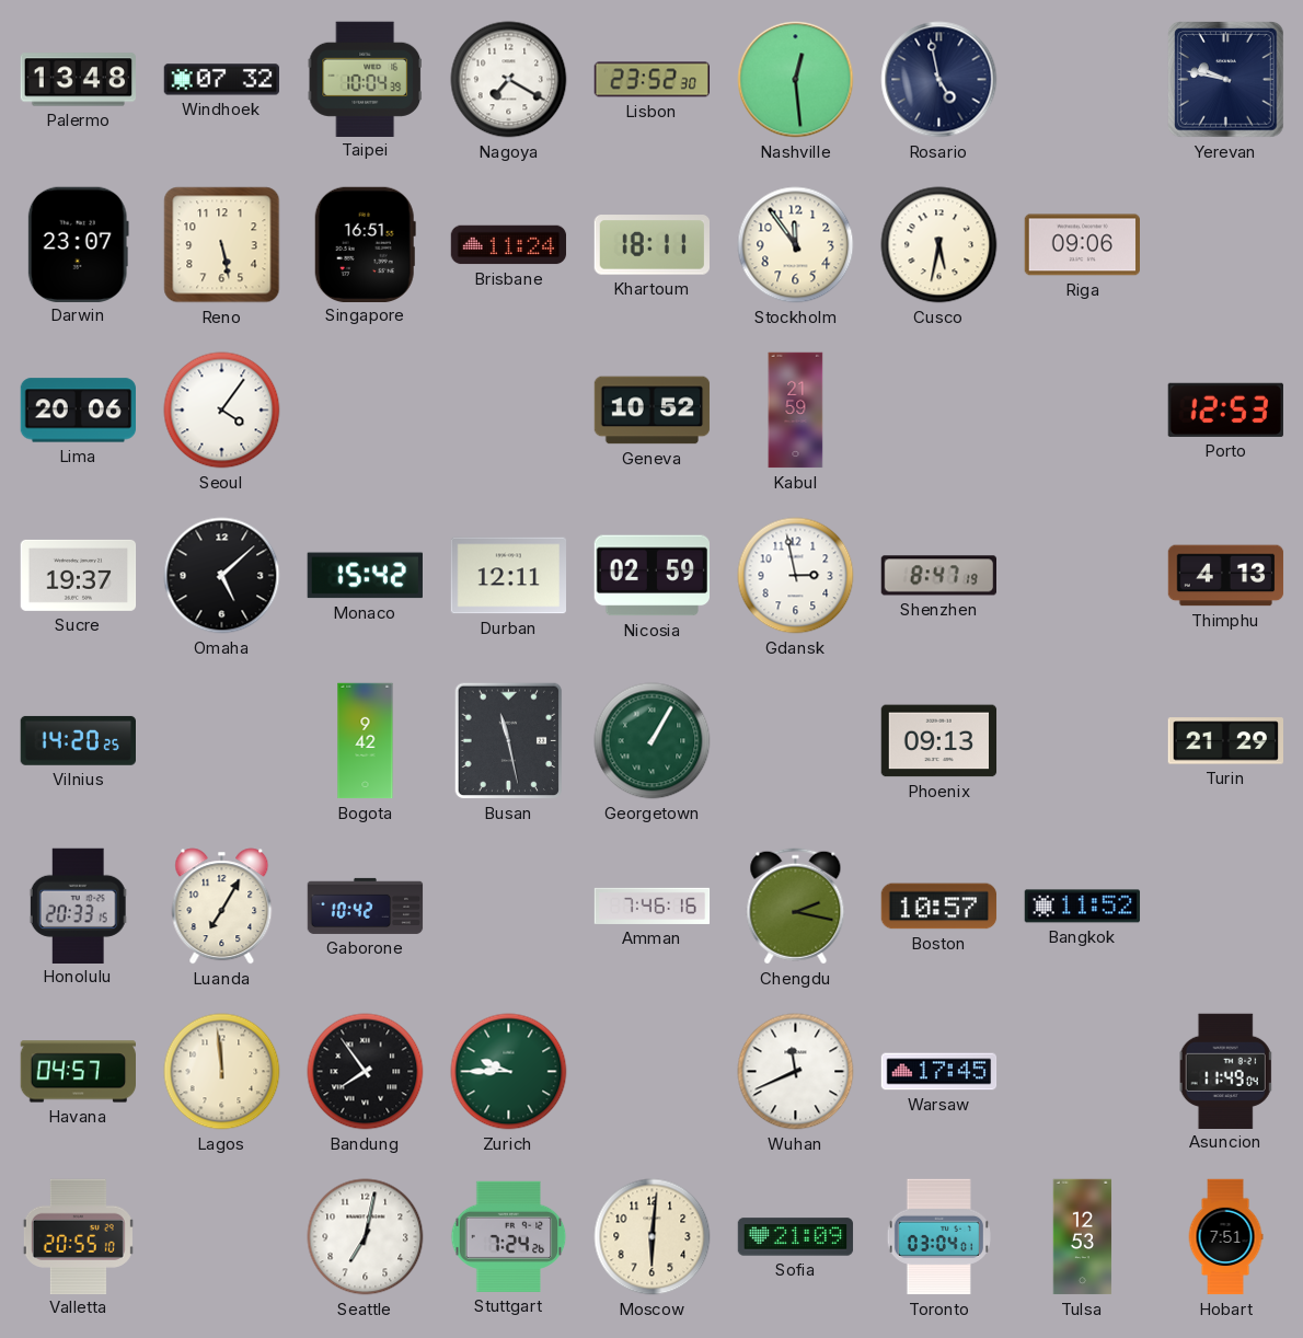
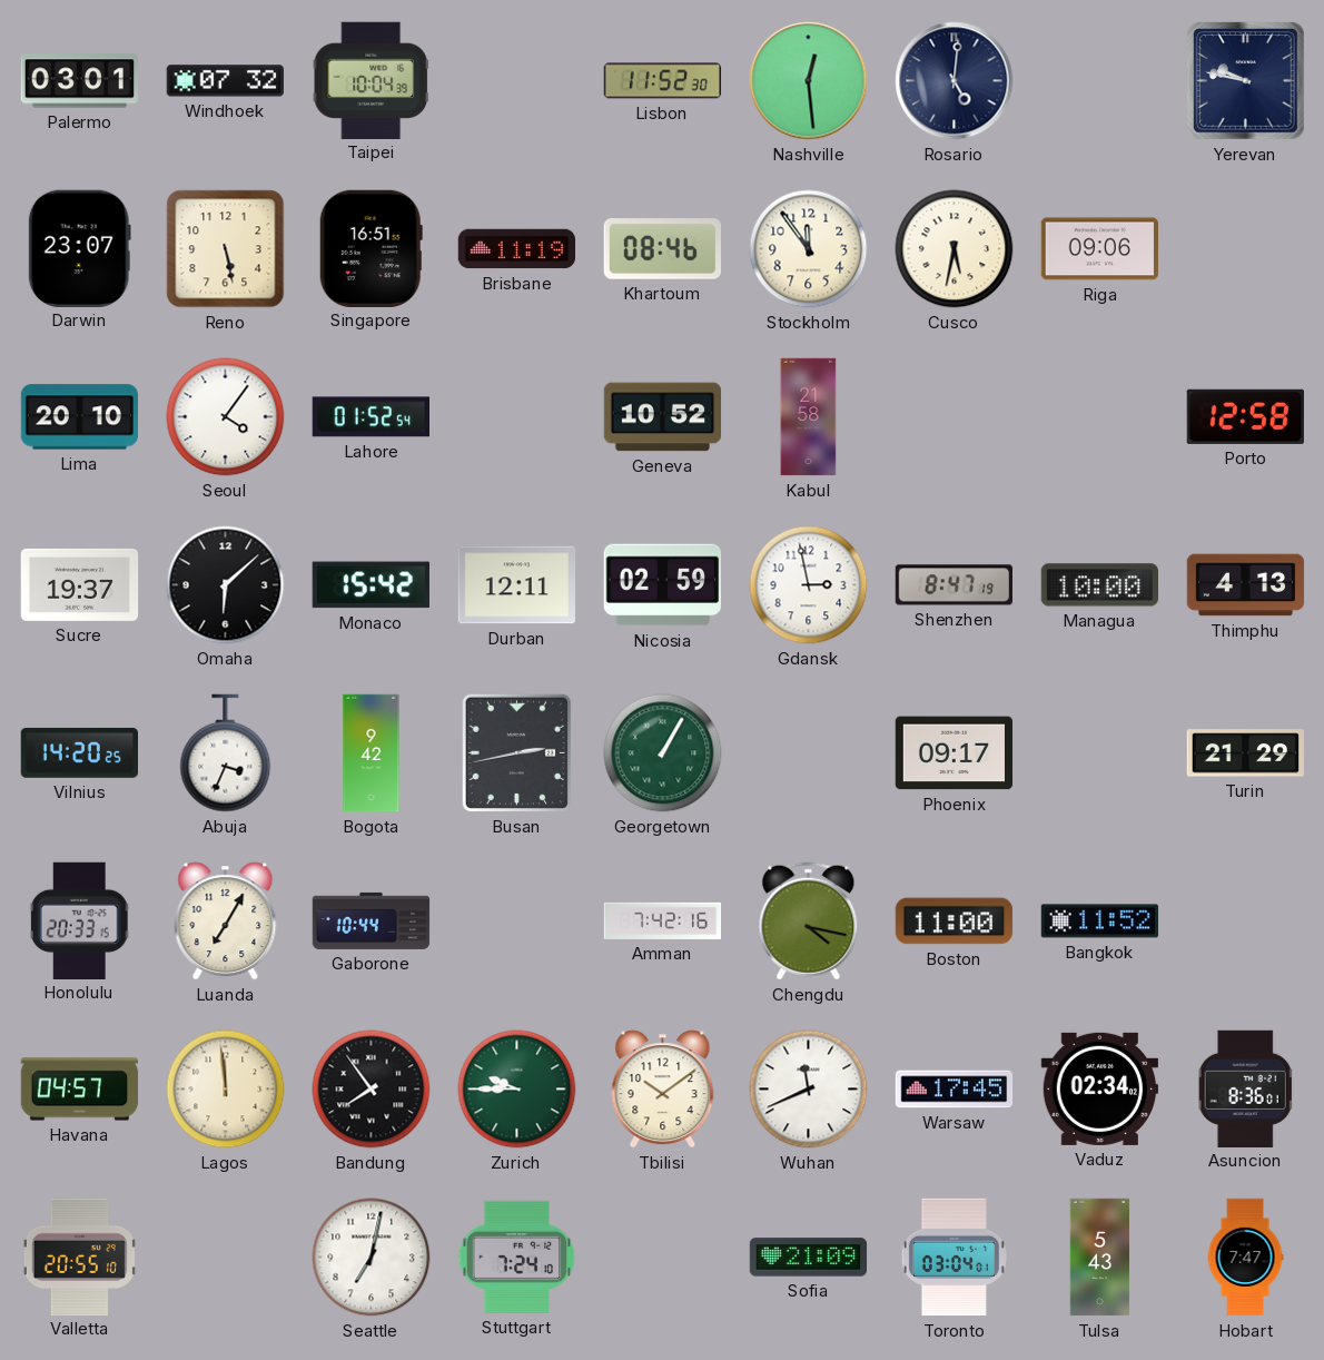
Palermo: 13:48 -> 03:01 (79, 81)
Nagoya: 7:20 -> none (509, 80)
Lisbon: 23:52 -> 11:52 (663, 81)
Rosario: 4:58 -> 5:01 (955, 81)
Brisbane: 11:24 -> 11:19 (517, 249)
Khartoum: 18:11 -> 08:46 (662, 249)
Lima: 20:06 -> 20:10 (79, 417)
Lahore: none -> 01:52 (370, 417)
Kabul: 21:59 -> 21:58 (809, 417)
Porto: 12:53 -> 12:58 (1245, 416)
Omaha: 5:08 -> 6:08 (226, 585)
Managua: none -> 10:00 (1099, 585)
Abuja: none -> 3:34 (226, 753)
Busan: 11:28 -> 2:43 (517, 753)
Phoenix: 09:13 -> 09:17 (955, 753)
Gaborone: 10:42 -> 10:44 (372, 920)
Amman: 7:46 -> 7:42 (663, 920)
Chengdu: 2:17 -> 4:17 (809, 922)
Boston: 10:57 -> 11:00 (955, 922)
Tbilisi: none -> 10:09 (663, 1090)
Vaduz: none -> 02:34 (1099, 1088)
Asuncion: 11:49 -> 8:36 (1245, 1088)
Stuttgart: 7:24:26 -> 7:24:10 (517, 1256)
Moscow: 6:01 -> none (653, 1237)
Tulsa: 12:53 -> 5:43 (1100, 1258)
Hobart: 7:51 -> 7:47 (1245, 1258)
